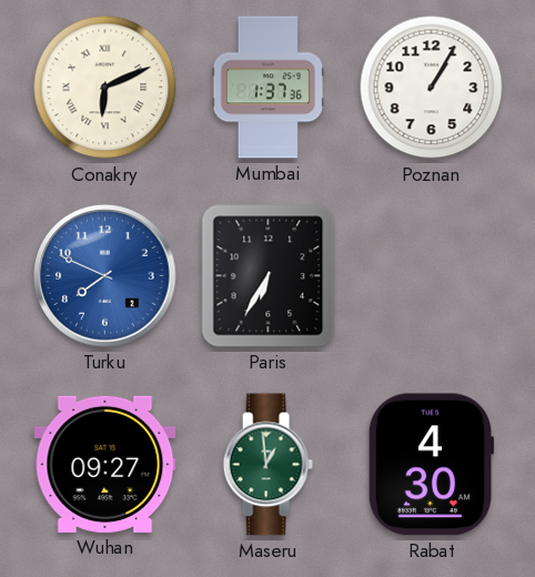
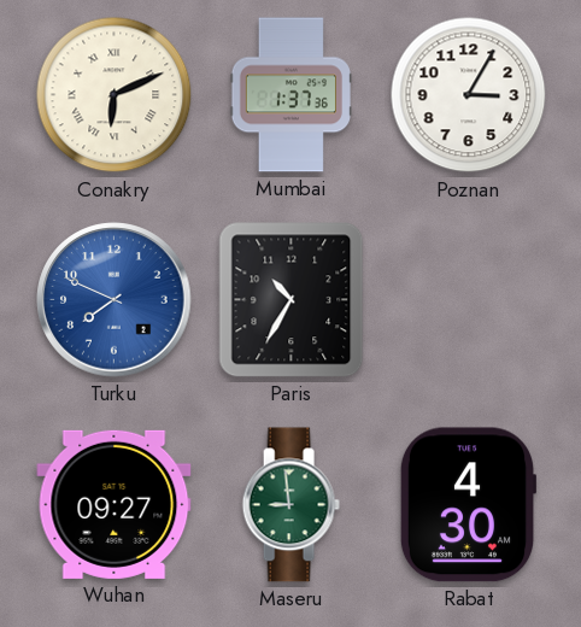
Poznan: 1:05 -> 3:05 (469, 95)
Paris: 6:35 -> 10:35 (292, 300)
Maseru: 12:59 -> 8:59 (290, 505)
